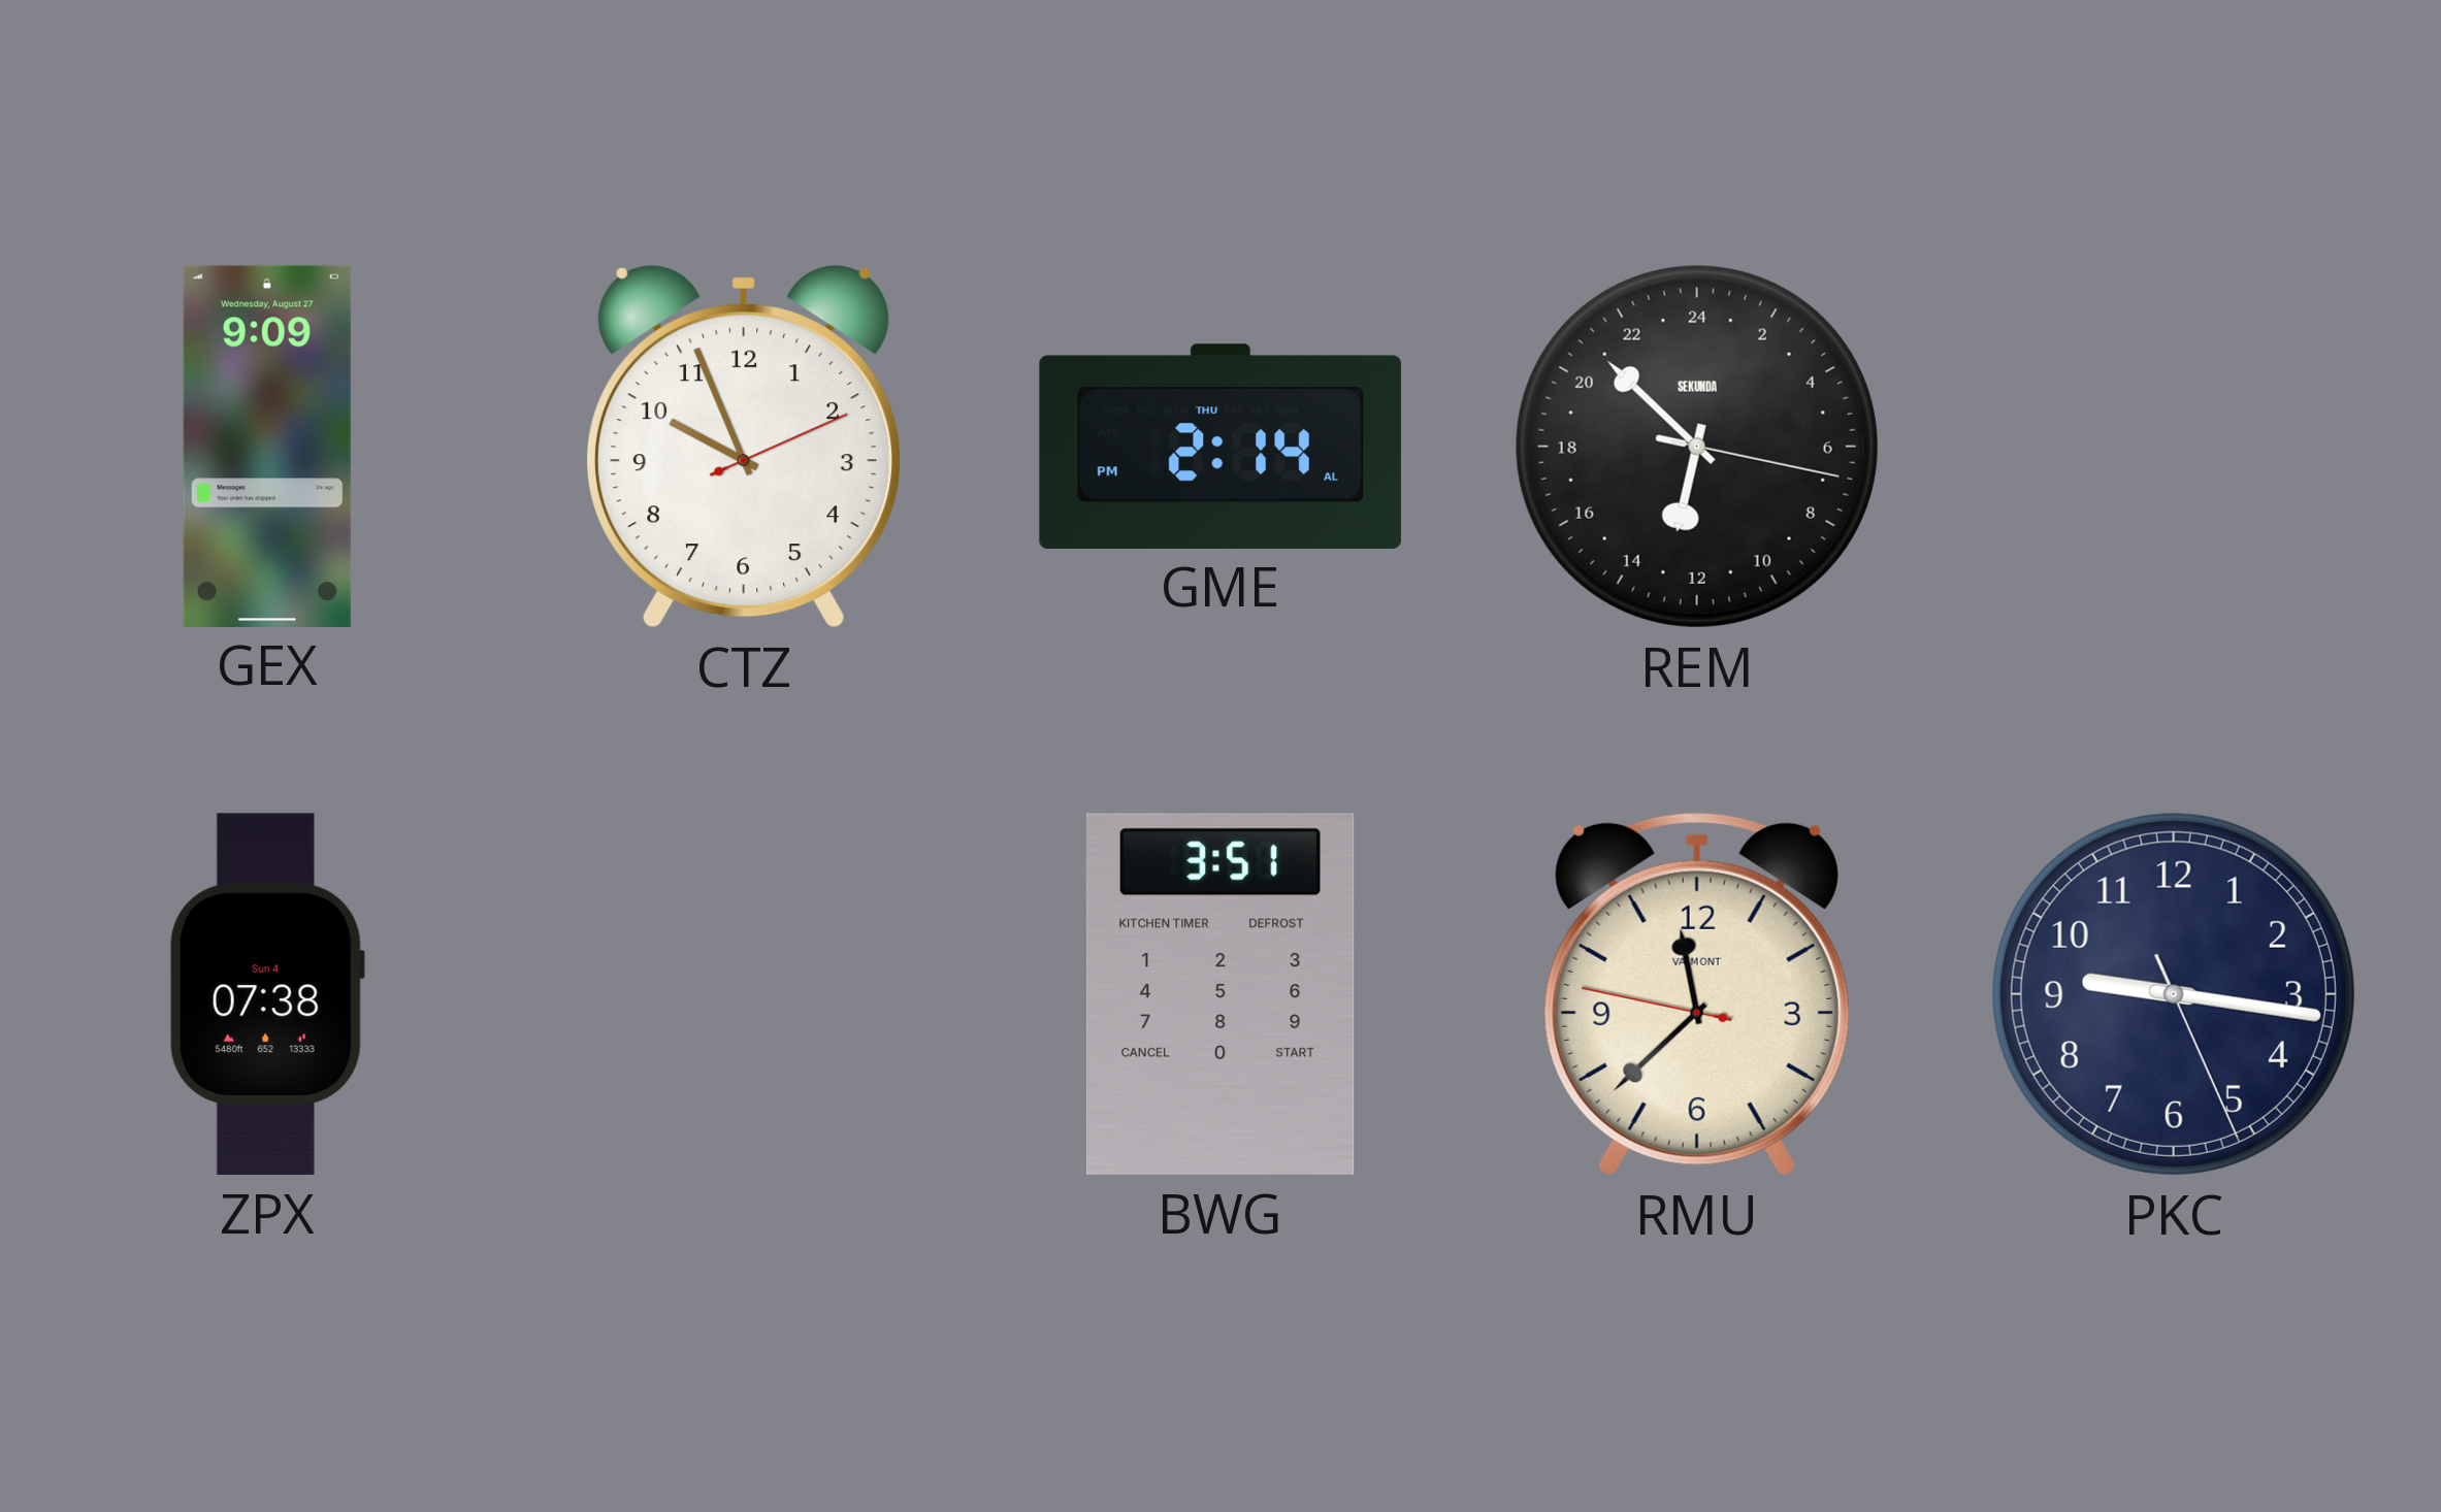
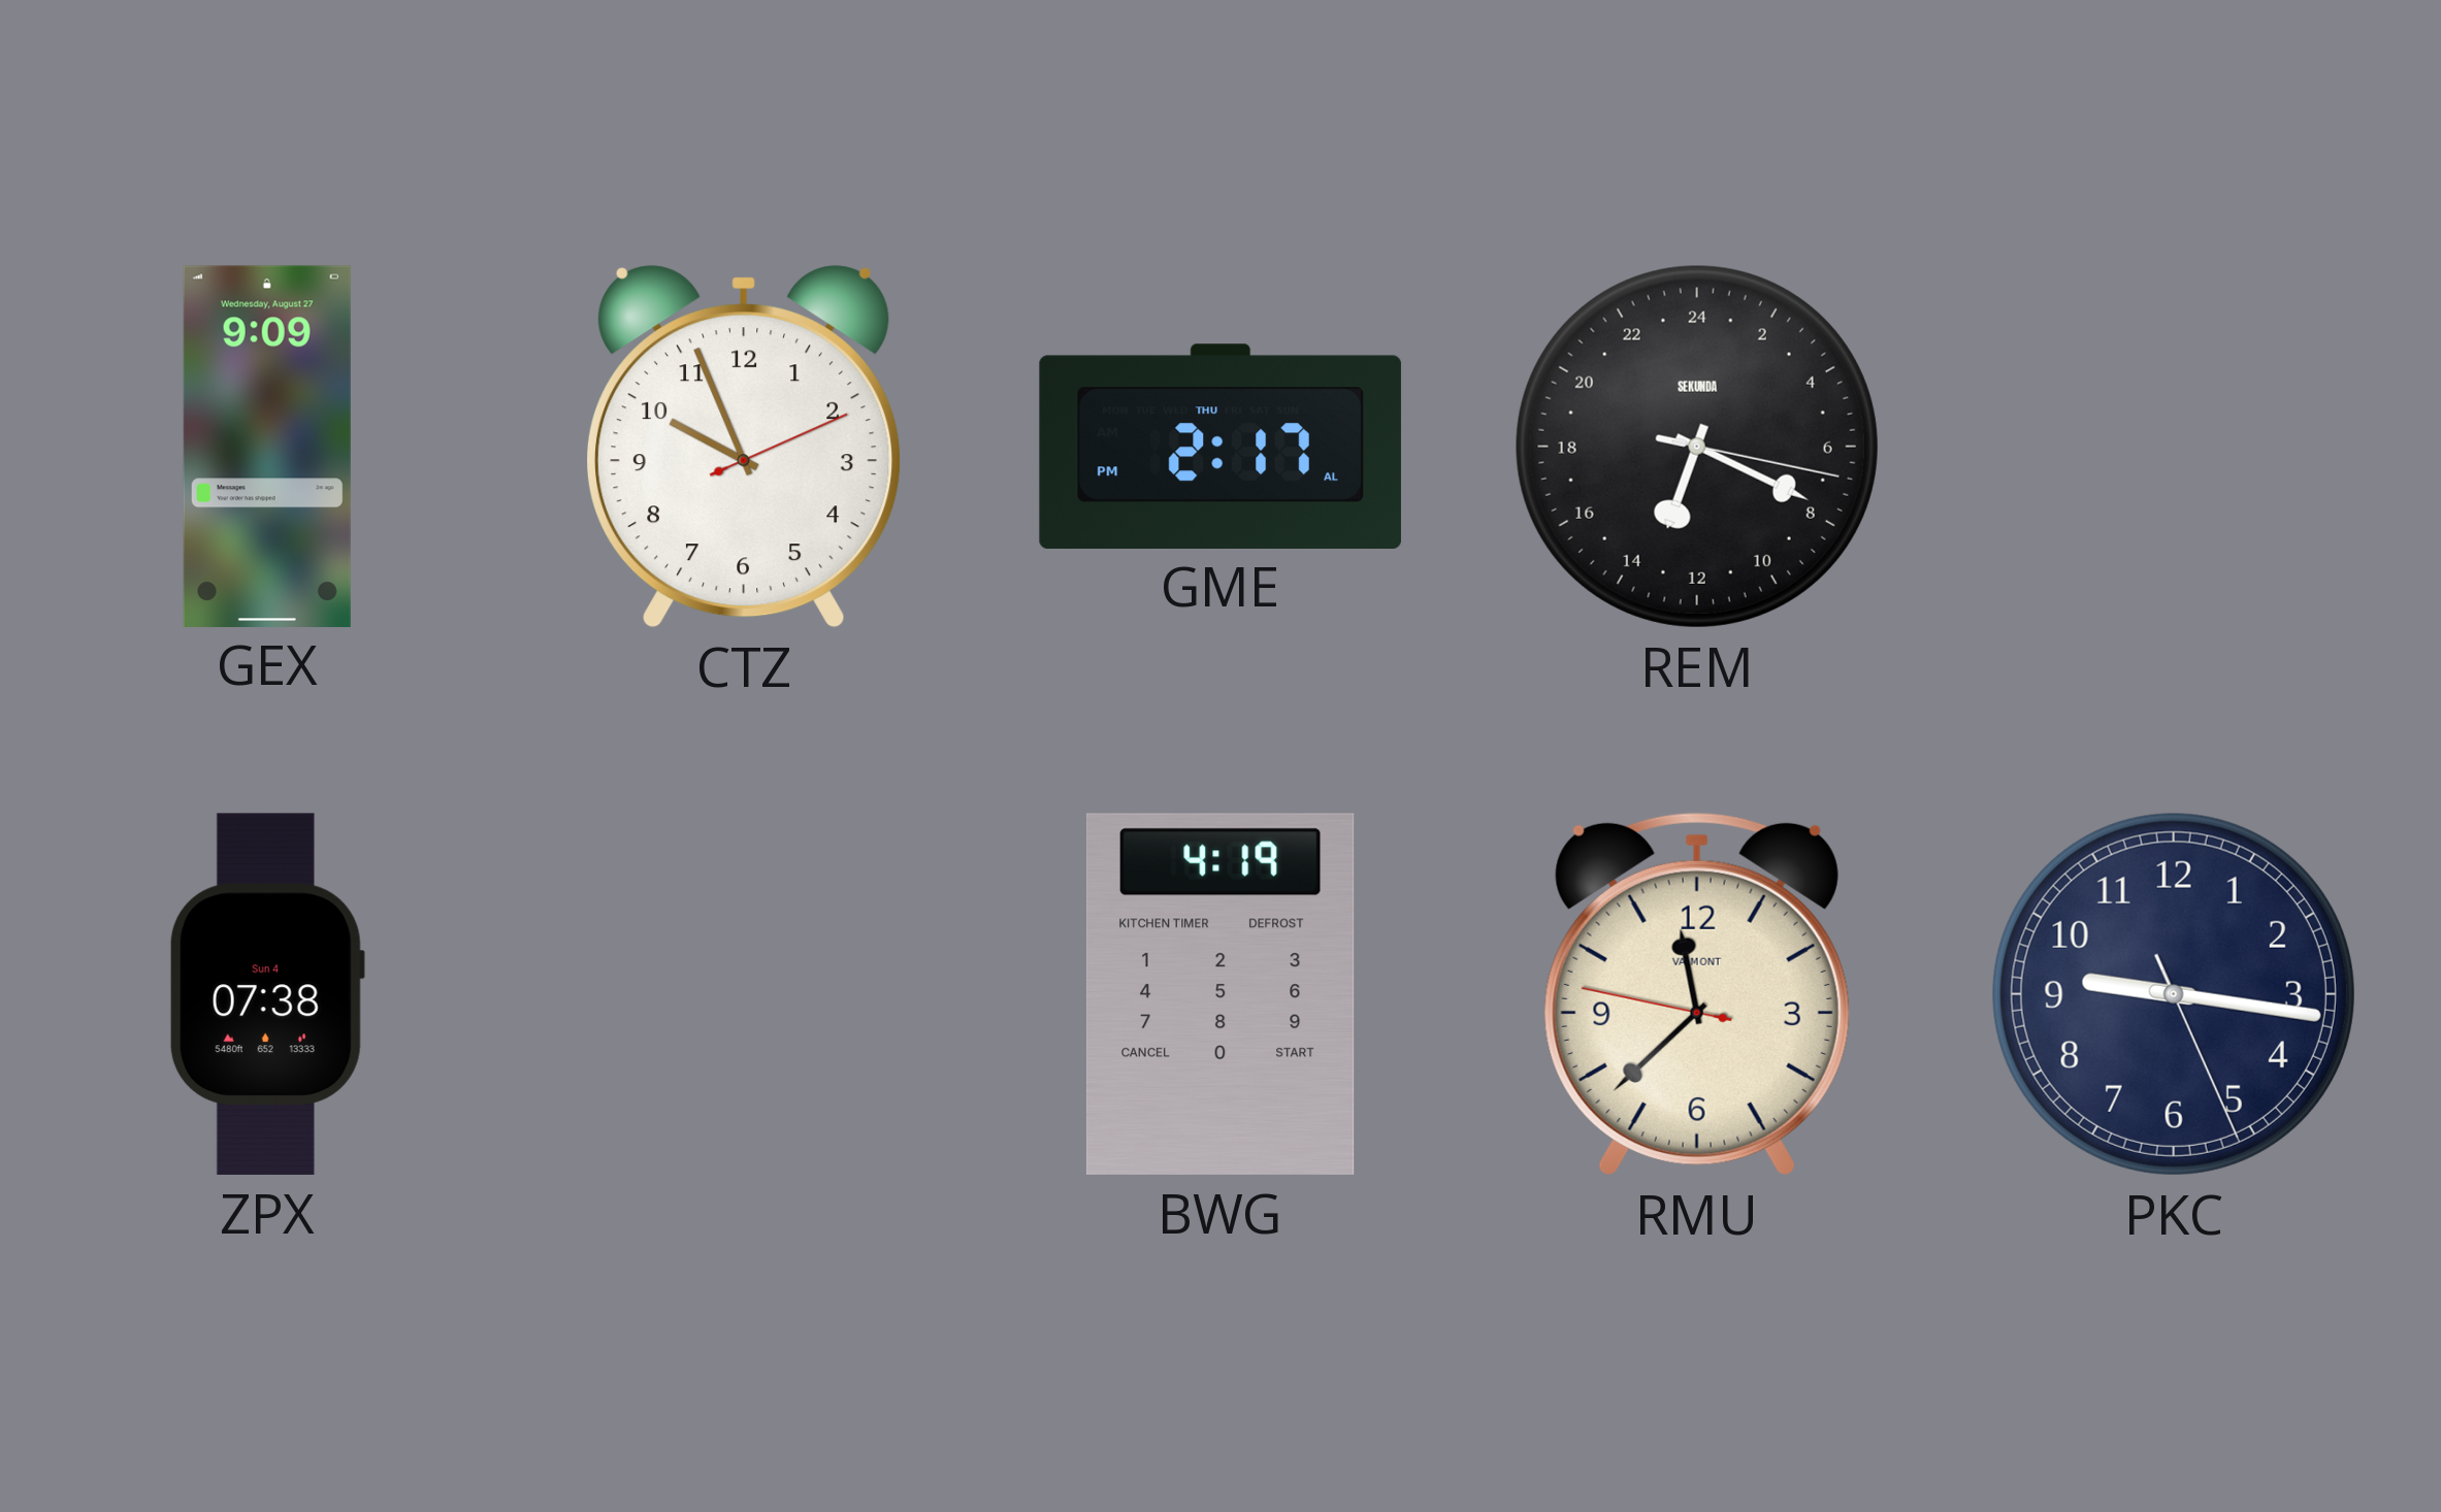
GME: 2:14 -> 2:17 (1220, 446)
REM: 12:52 -> 13:19 (1697, 447)
BWG: 3:51 -> 4:19 (1220, 994)
